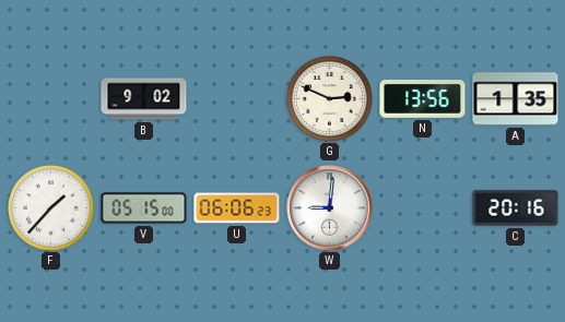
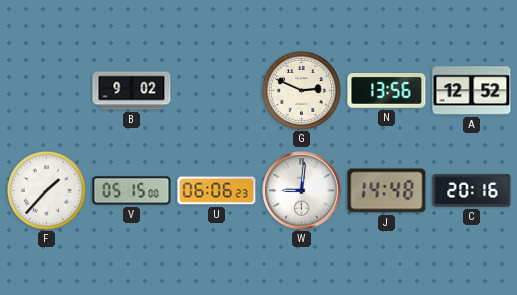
A: 1:35 -> 12:52 (472, 91)
J: none -> 14:48 (387, 191)
